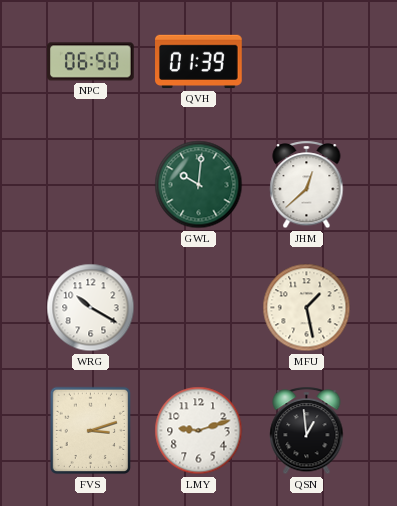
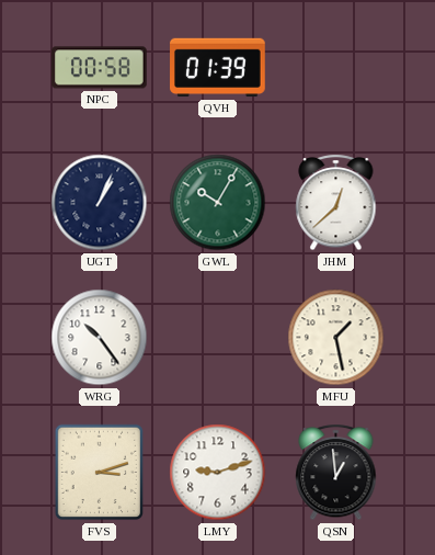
NPC: 06:50 -> 00:58 (100, 68)
UGT: none -> 1:04 (100, 203)
GWL: 10:01 -> 10:05 (218, 203)
WRG: 10:20 -> 10:24 (100, 338)
